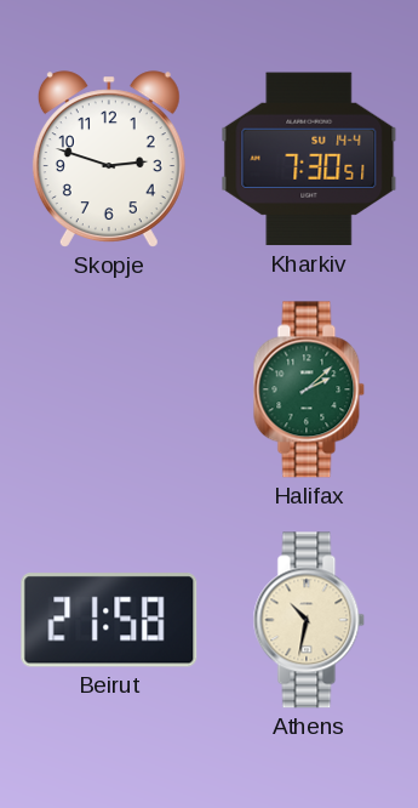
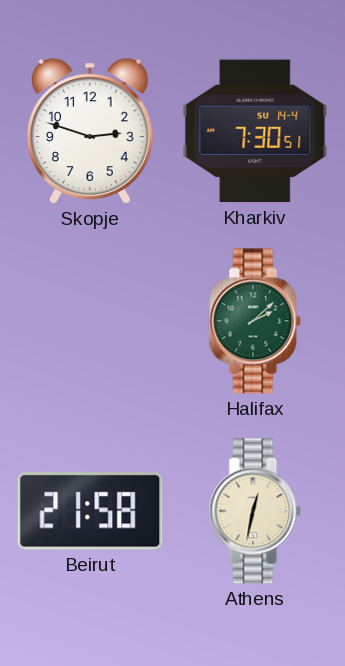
Athens: 10:32 -> 12:32 (255, 511)
